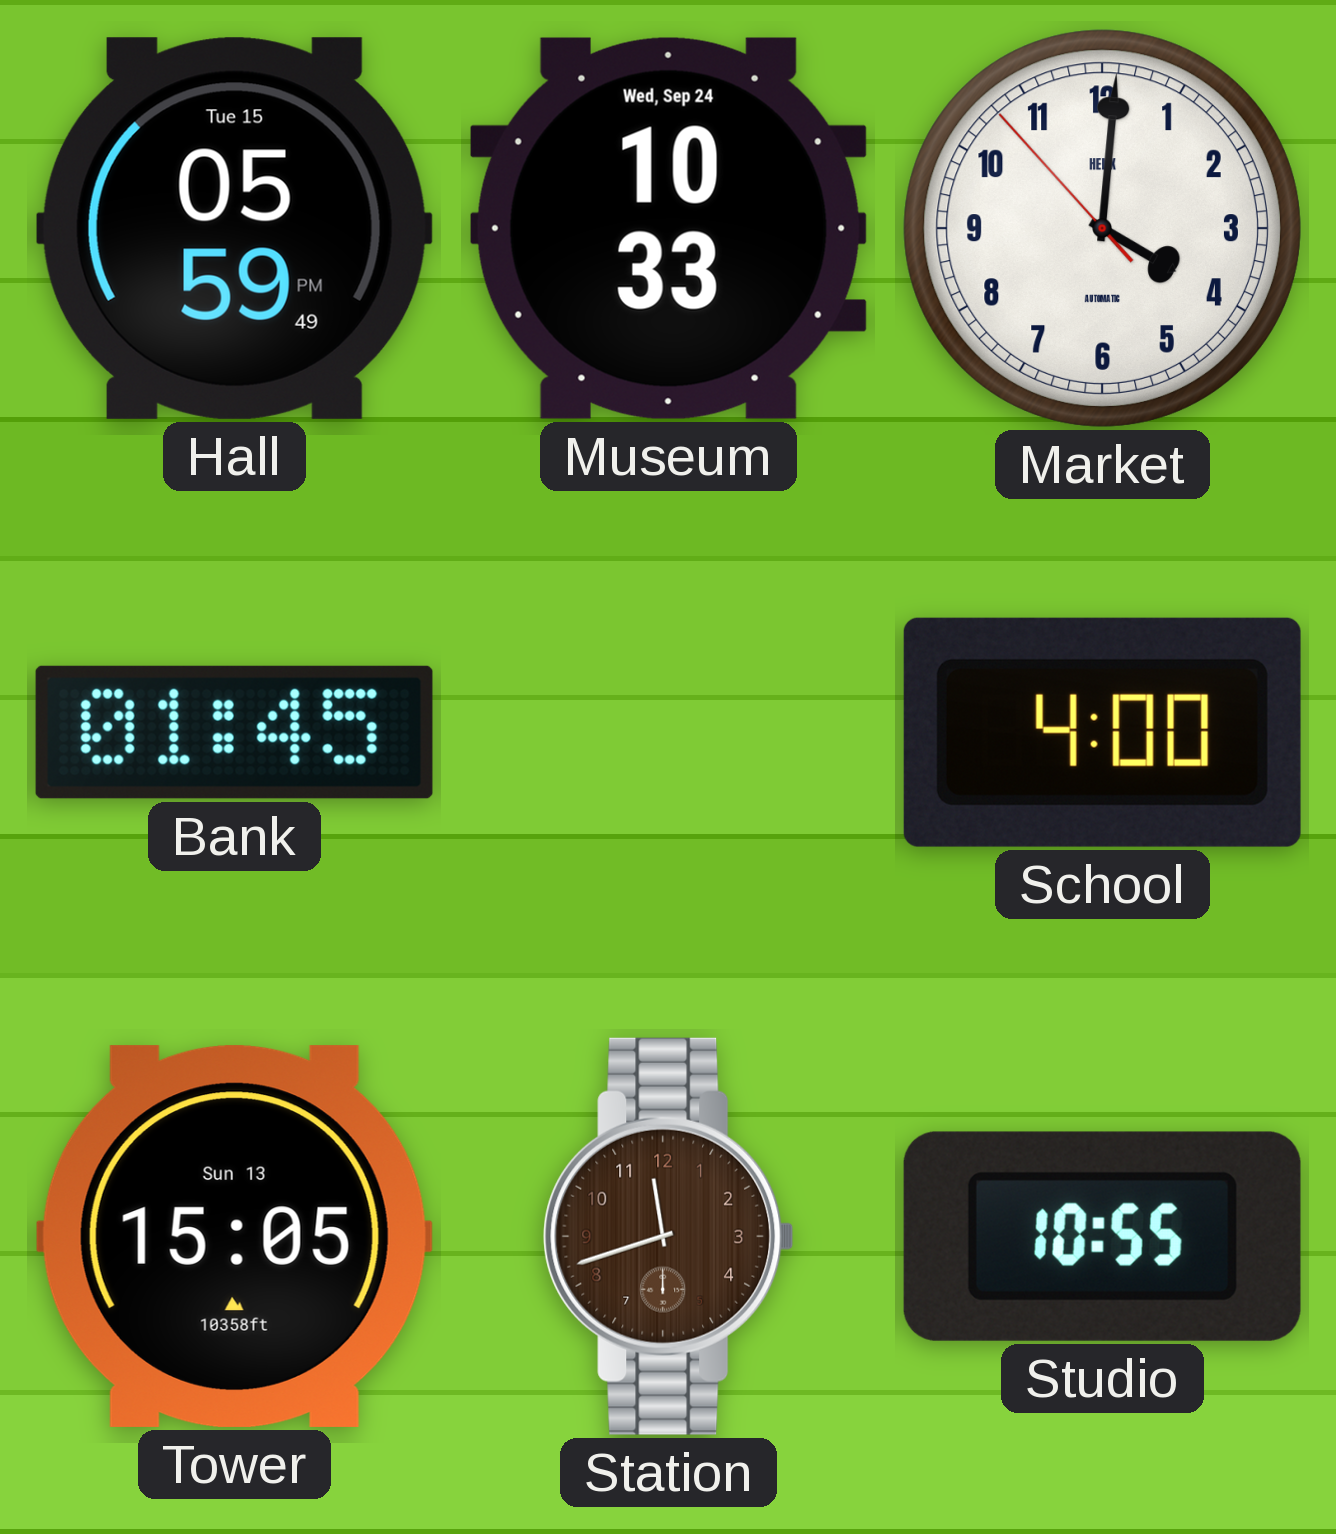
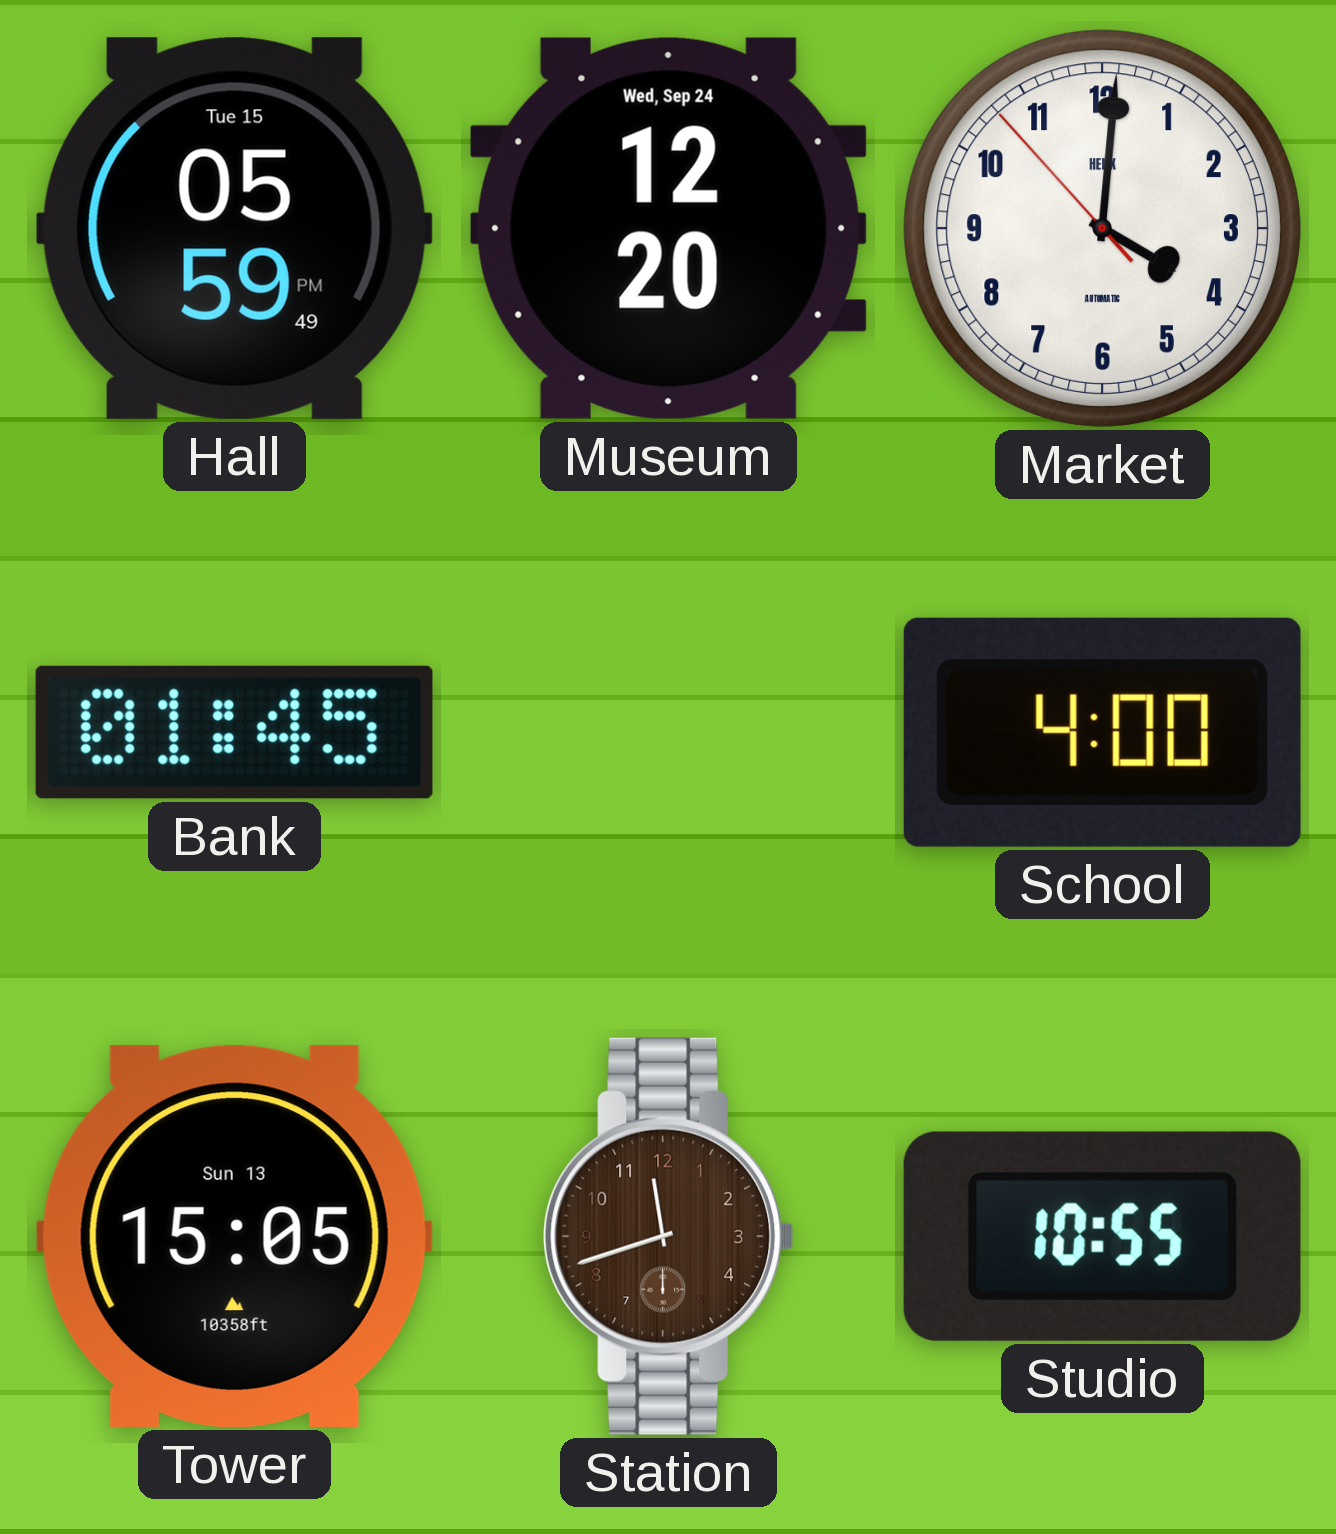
Museum: 10:33 -> 12:20 (668, 228)
